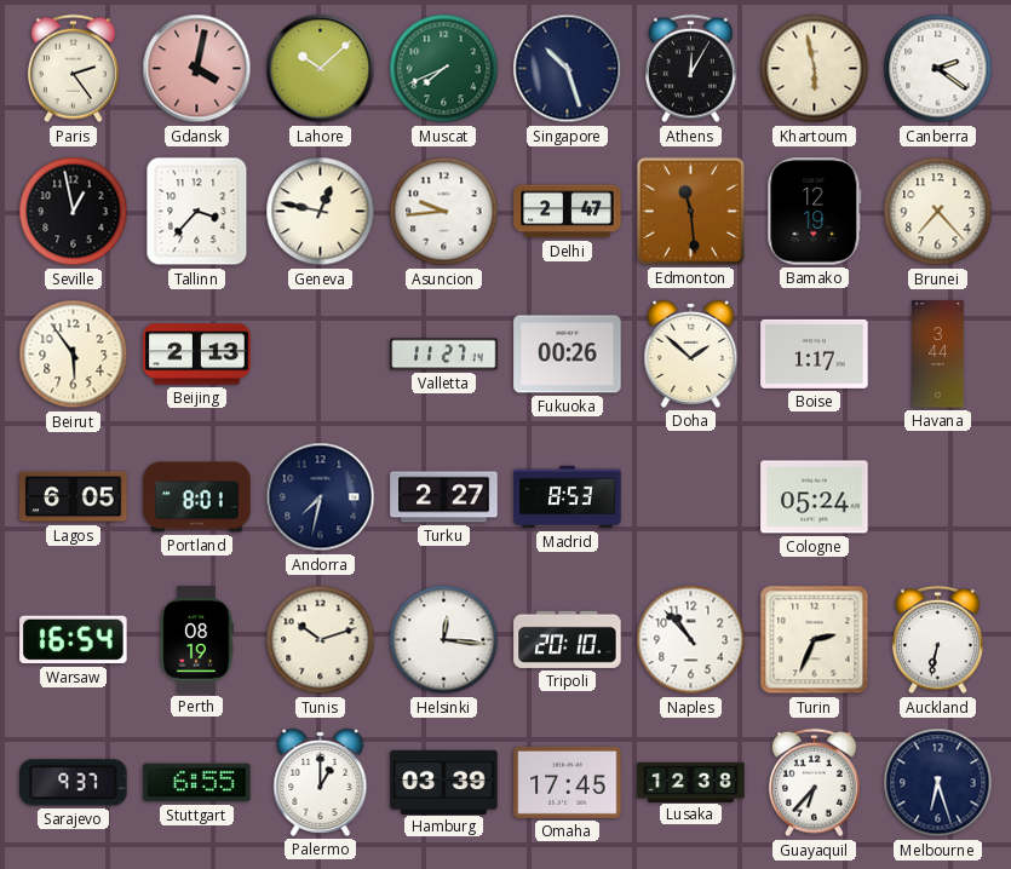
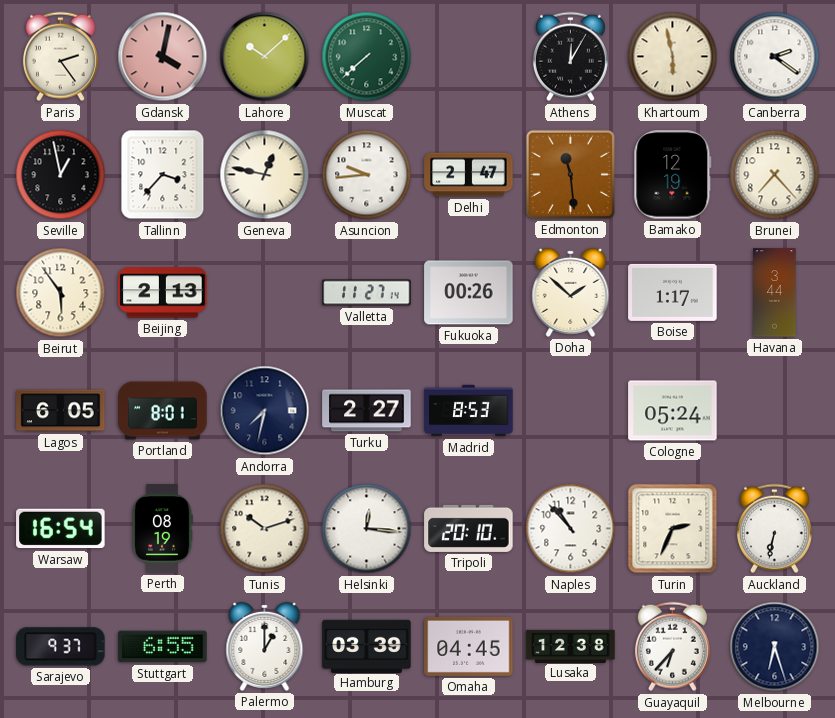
Muscat: 7:41 -> 7:38 (367, 57)
Singapore: 10:27 -> none (568, 69)
Omaha: 17:45 -> 04:45 (469, 646)
